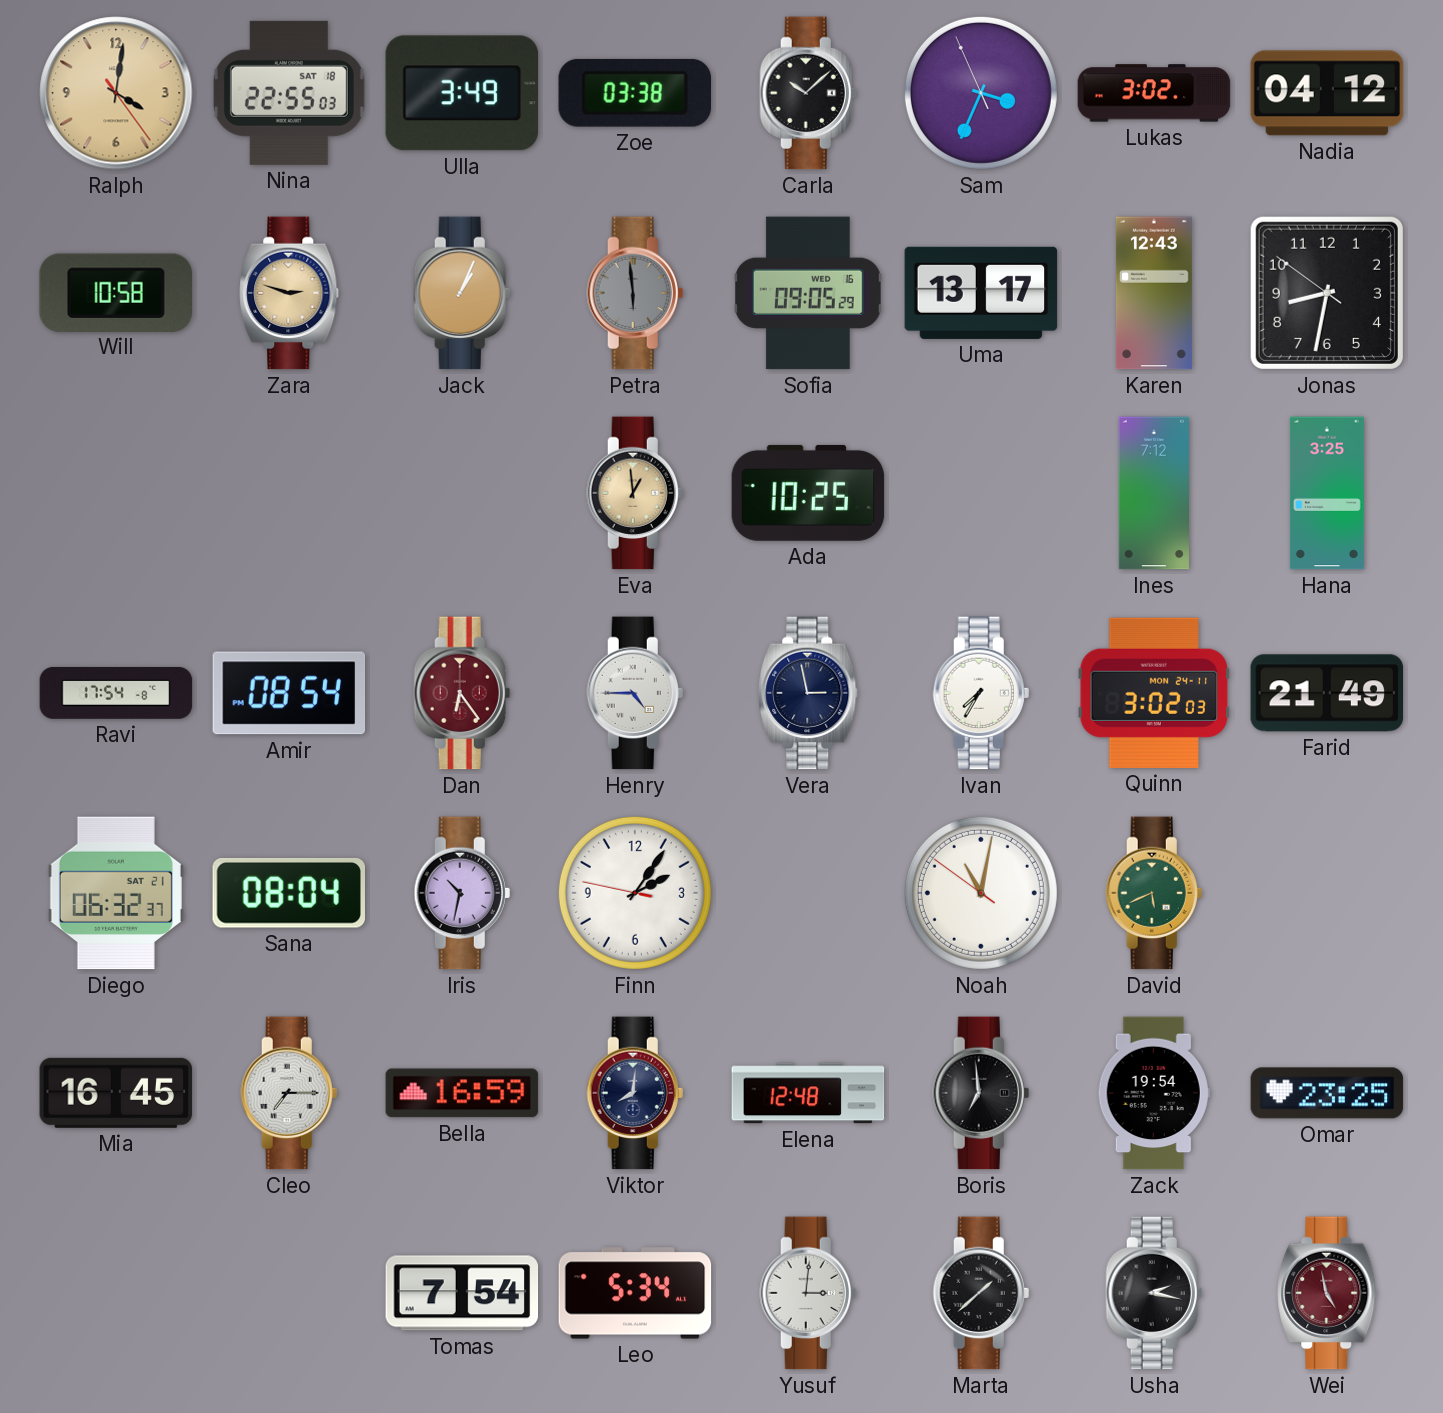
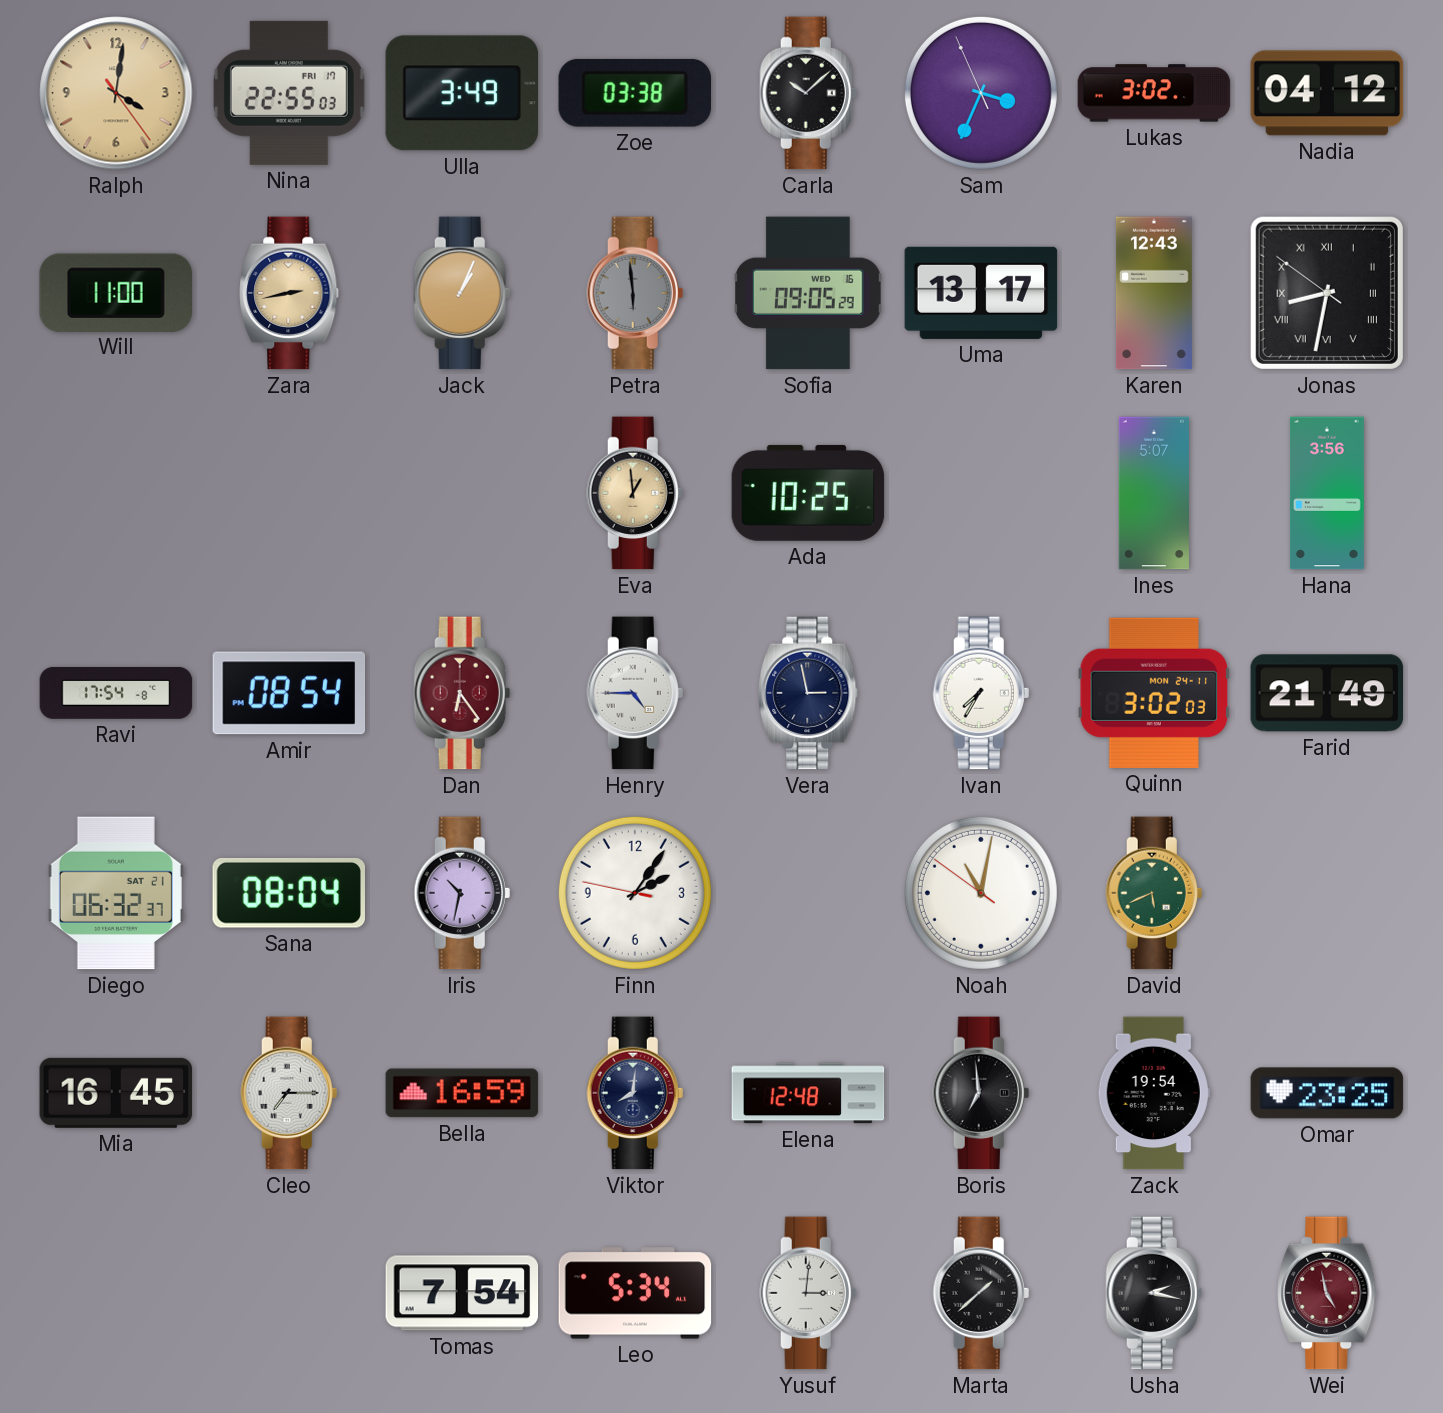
Nina date: SAT 18 -> FRI 17 (289, 93)
Will: 10:58 -> 11:00 (116, 292)
Zara: 2:48 -> 2:43 (289, 293)
Jonas numerals: Arabic -> Roman (1327, 293)
Ines: 7:12 -> 5:07 (1154, 493)
Hana: 3:25 -> 3:56 (1327, 493)
